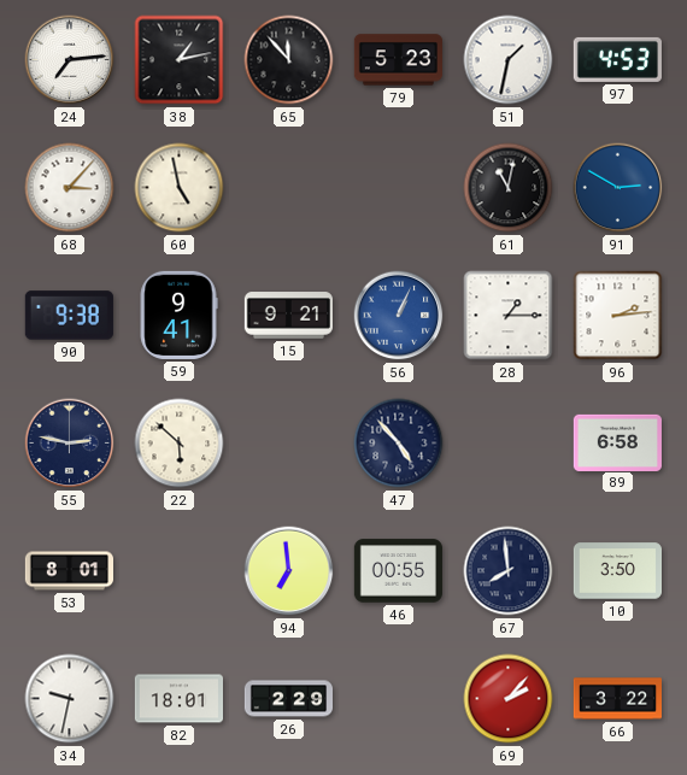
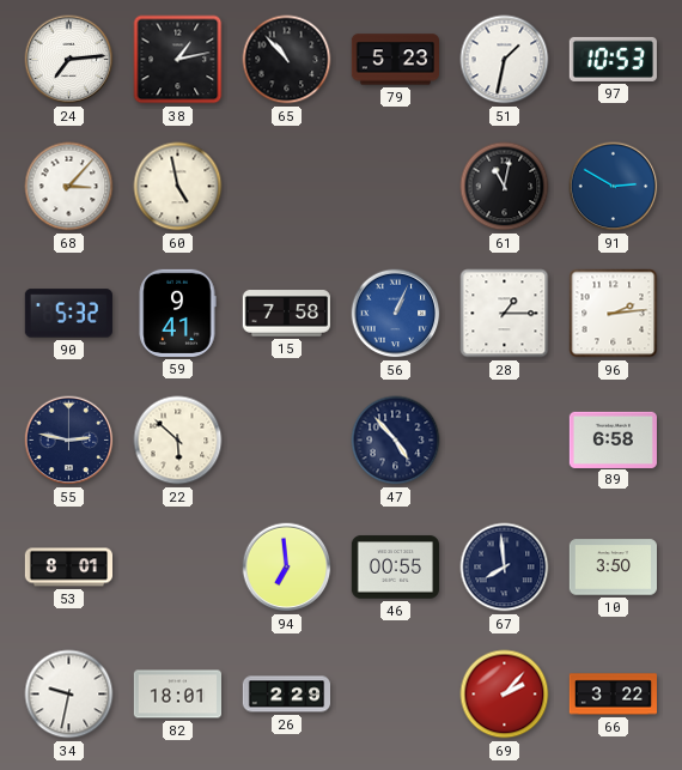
65: 11:53 -> 10:53 (287, 60)
97: 4:53 -> 10:53 (613, 59)
90: 9:38 -> 5:32 (68, 314)
15: 9:21 -> 7:58 (286, 314)
